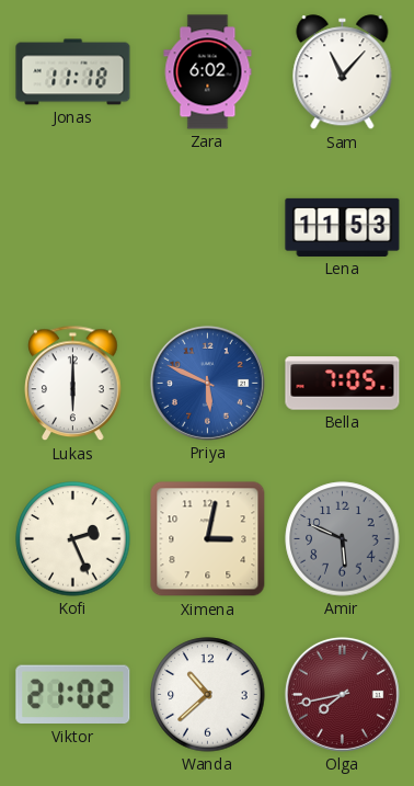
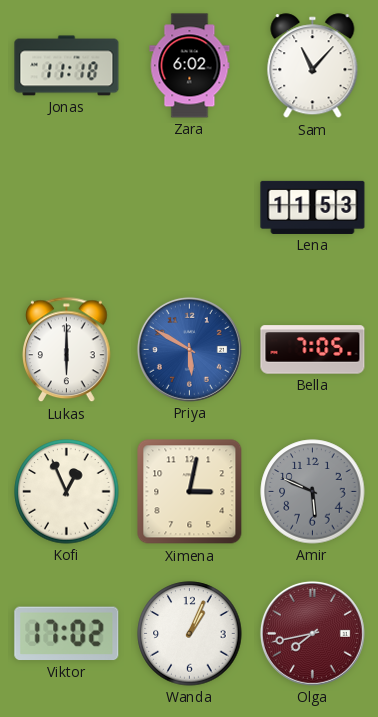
Priya: 5:49 -> 5:50 (189, 349)
Kofi: 2:26 -> 12:56 (67, 492)
Viktor: 21:02 -> 17:02 (67, 634)
Wanda: 10:38 -> 1:04 (190, 634)
